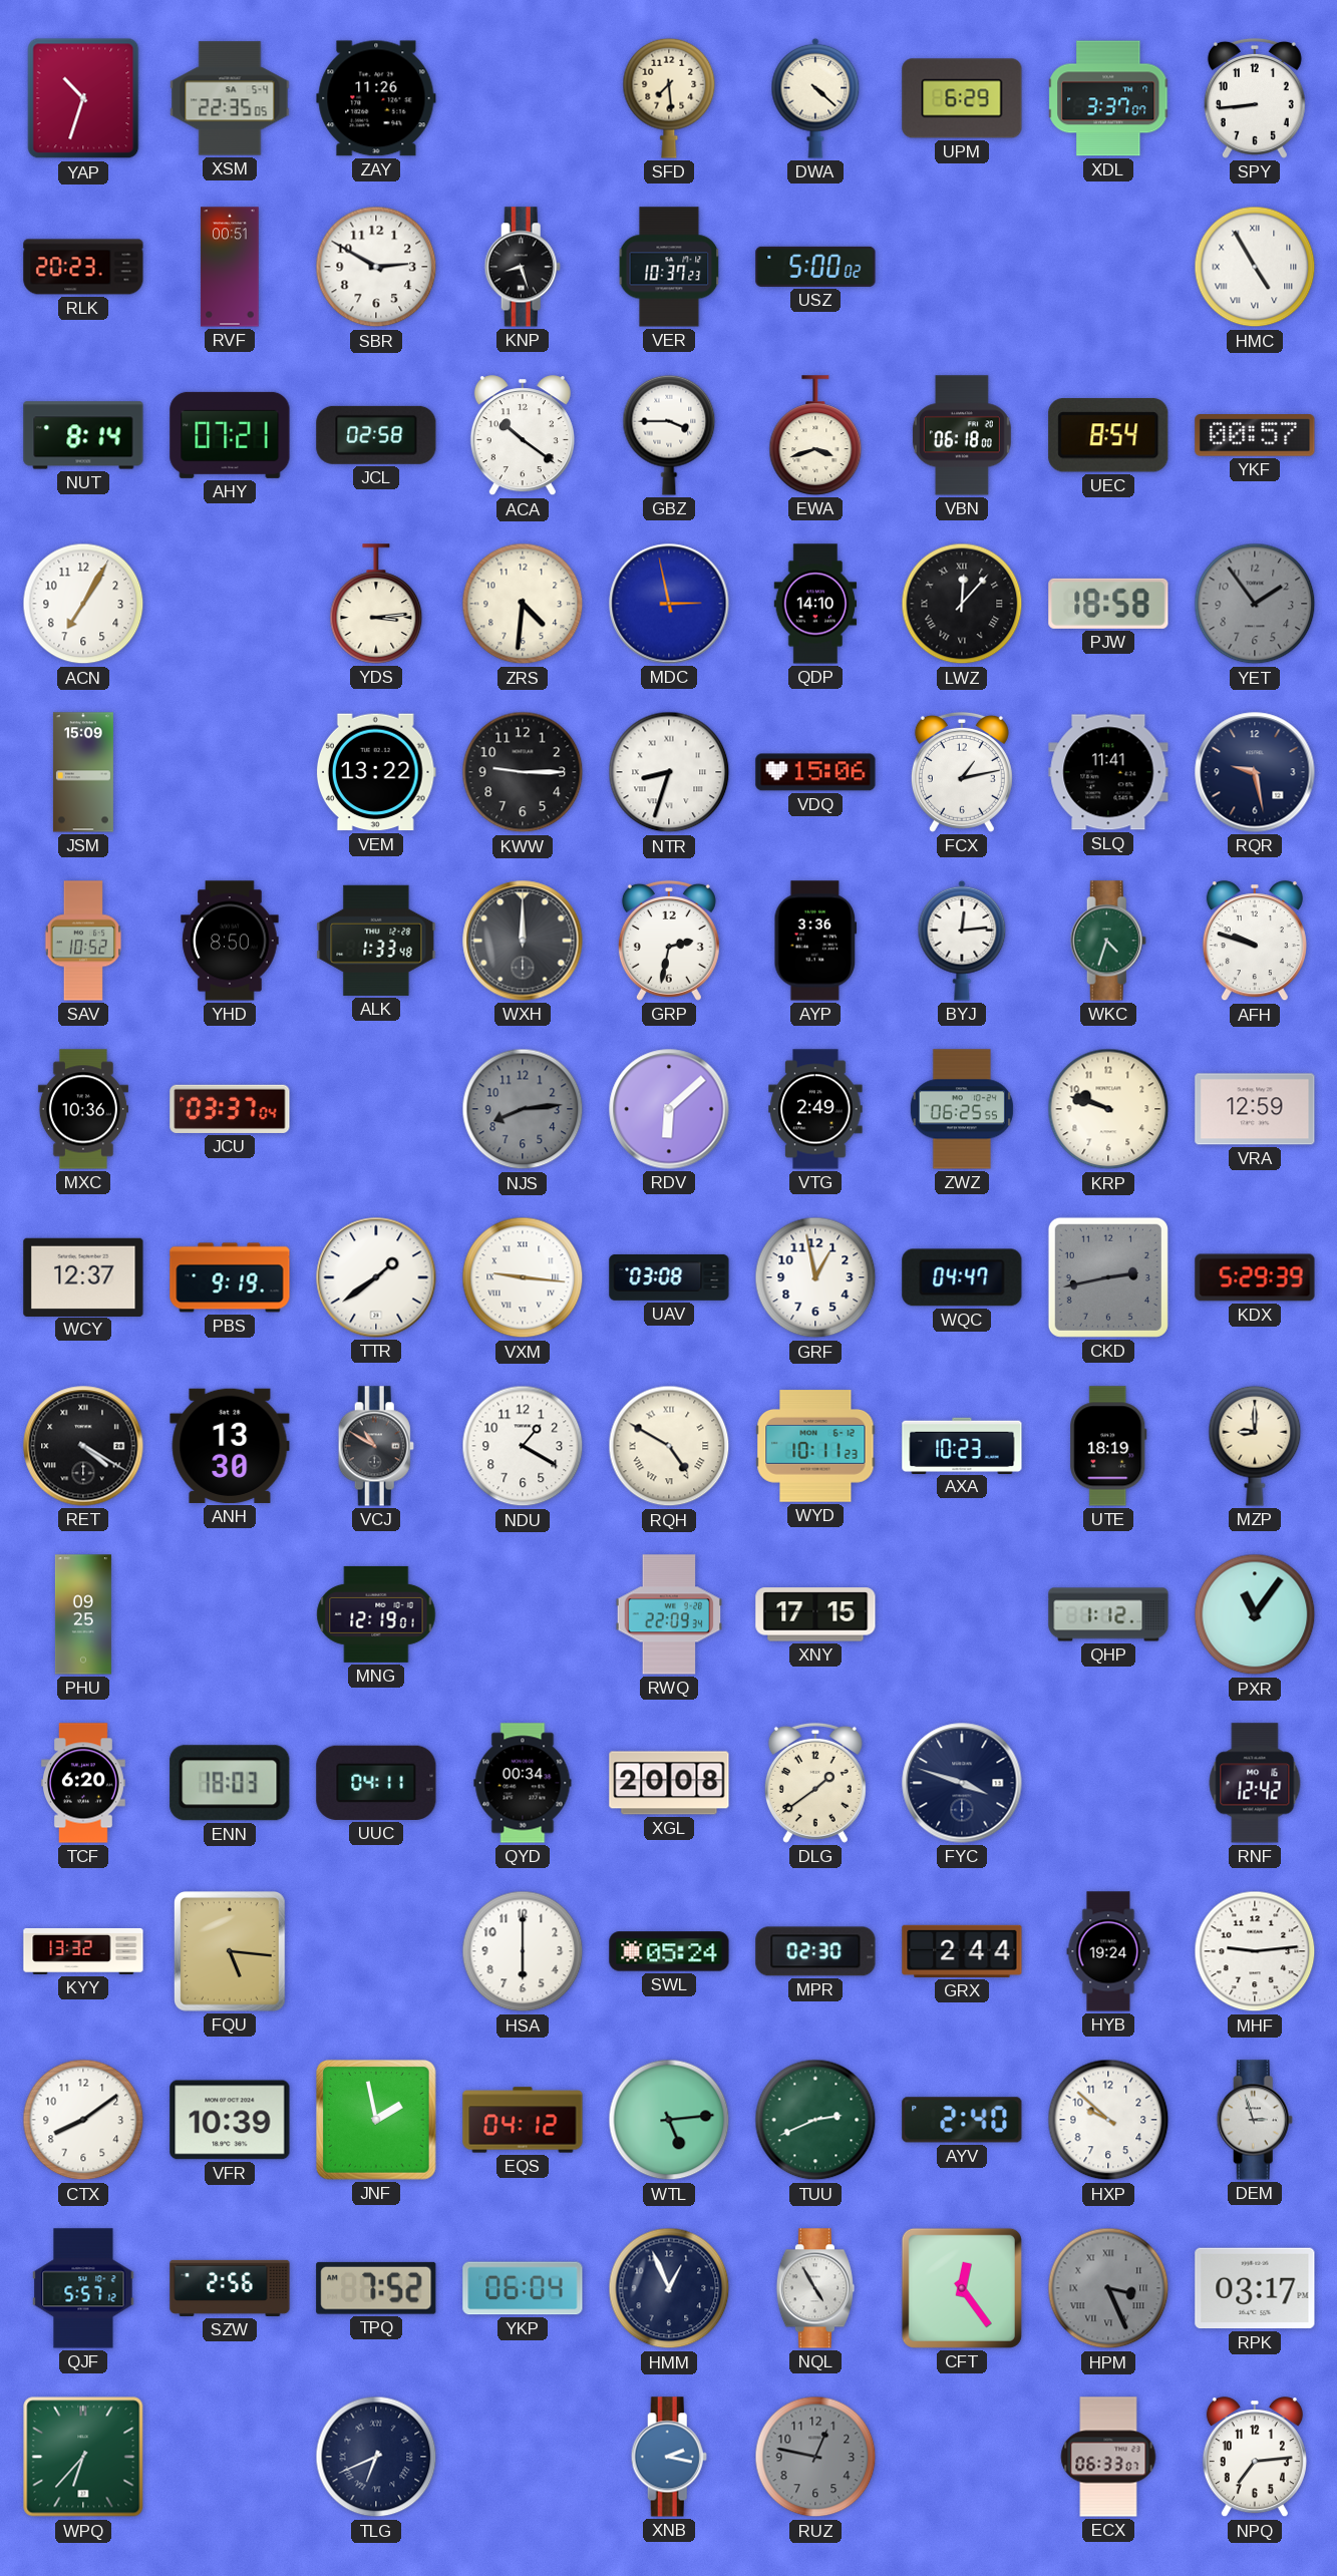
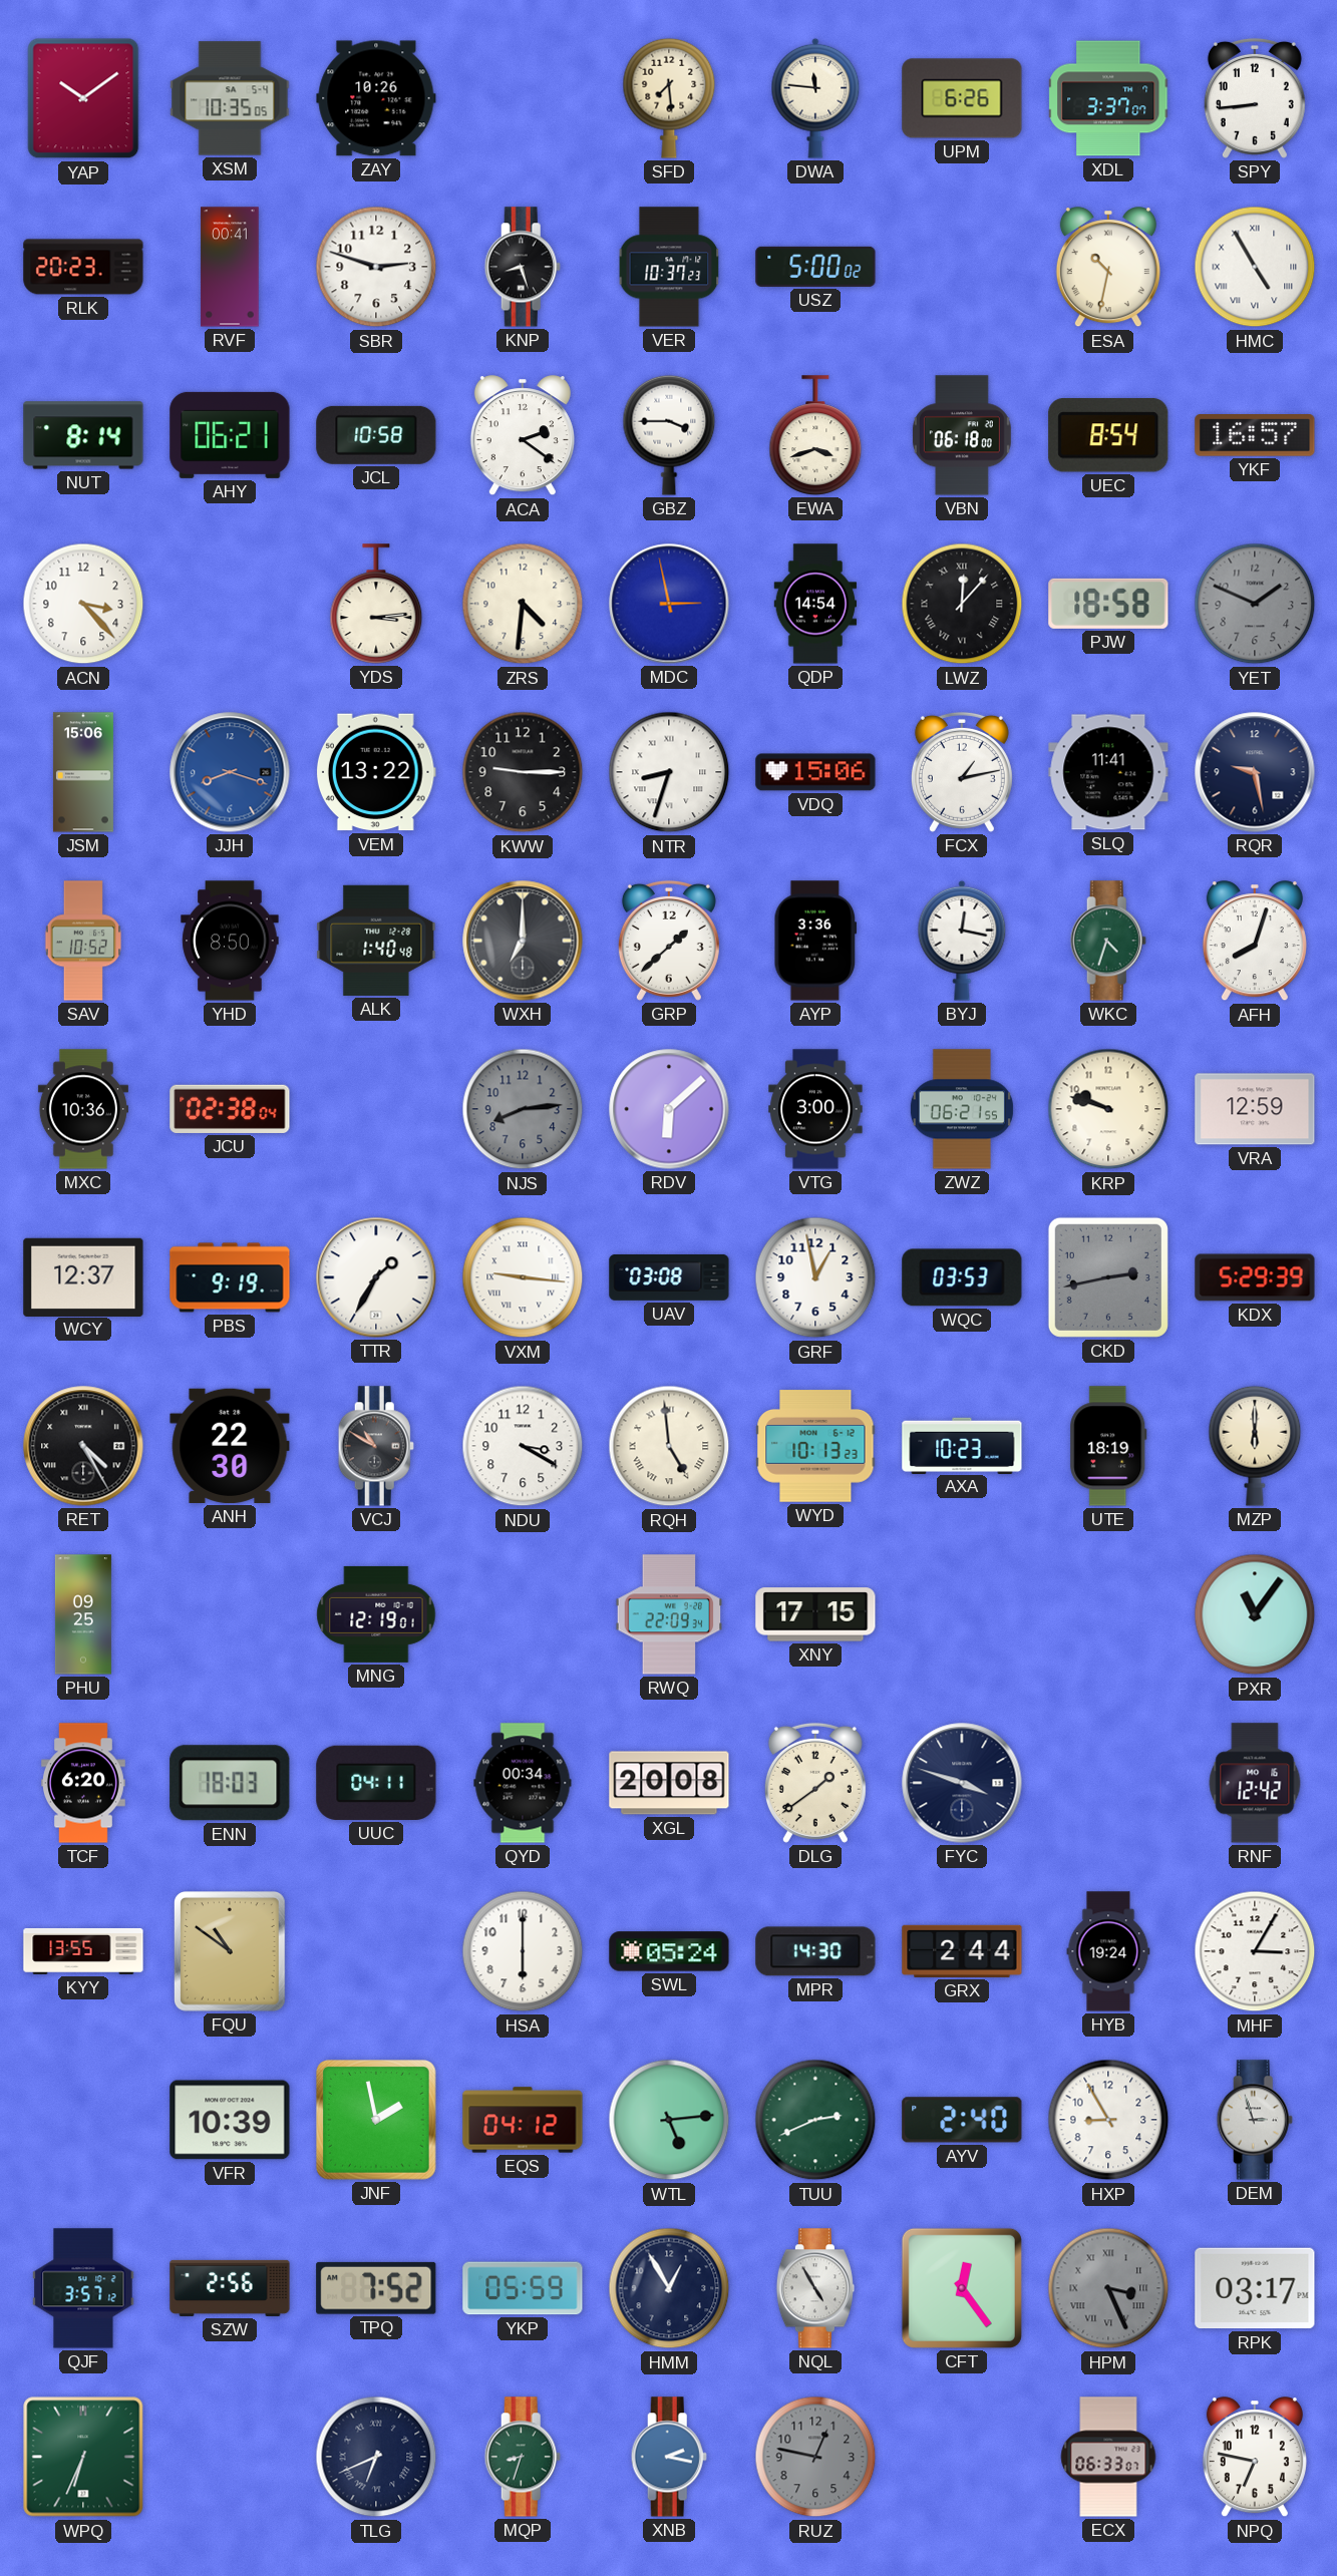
YAP: 10:33 -> 10:09 (83, 98)
XSM: 22:35 -> 10:35 (230, 98)
ZAY: 11:26 -> 10:26 (376, 98)
DWA: 4:22 -> 11:46 (815, 98)
UPM: 6:29 -> 6:26 (962, 98)
RVF: 00:51 -> 00:41 (230, 267)
SBR: 2:50 -> 2:48 (376, 267)
ESA: none -> 10:32 (1108, 268)
AHY: 07:21 -> 06:21 (230, 435)
JCL: 02:58 -> 10:58 (376, 435)
ACA: 10:21 -> 2:21 (523, 436)
YKF: 00:57 -> 16:57 (1255, 435)
ACN: 7:05 -> 3:23 (83, 604)
QDP: 14:10 -> 14:54 (815, 604)
YET: 1:54 -> 1:49 (1255, 604)
JSM: 15:09 -> 15:06 (83, 772)
JJH: none -> 8:18 (230, 772)
ALK: 1:33 -> 1:40 (376, 941)
WXH: 12:00 -> 7:00 (523, 941)
GRP: 2:32 -> 1:38 (669, 941)
BYJ: 12:14 -> 12:17 (962, 941)
AFH: 9:48 -> 8:03 (1255, 942)
JCU: 03:37 -> 02:38 (230, 1109)
VTG: 2:49 -> 3:00 (815, 1109)
ZWZ: 06:25 -> 06:21 (962, 1109)
TTR: 1:39 -> 1:35 (376, 1277)
WQC: 04:47 -> 03:53 (962, 1277)
RET: 4:20 -> 4:25 (83, 1446)
ANH: 13:30 -> 22:30 (230, 1446)
NDU: 1:20 -> 3:20 (523, 1446)
RQH: 4:50 -> 4:59 (669, 1446)
WYD: 10:11 -> 10:13 (815, 1446)
MZP: 9:00 -> 6:00 (1255, 1446)
QHP: 1:12 -> none (1108, 1614)
KYY: 13:32 -> 13:55 (83, 1951)
FQU: 5:16 -> 10:51 (231, 1952)
MPR: 02:30 -> 14:30 (815, 1951)
MHF: 9:14 -> 3:05 (1255, 1951)
CTX: 8:09 -> none (83, 2120)
HXP: 9:52 -> 8:55 (1108, 2120)
QJF: 5:57 -> 3:57 (83, 2288)
YKP: 06:04 -> 05:59 (523, 2288)
HMM: 12:56 -> 12:55 (669, 2288)
WPQ: 6:37 -> 6:34 (83, 2457)
MQP: none -> 8:33 (523, 2457)
NPQ: 7:14 -> 6:47 (1255, 2458)
